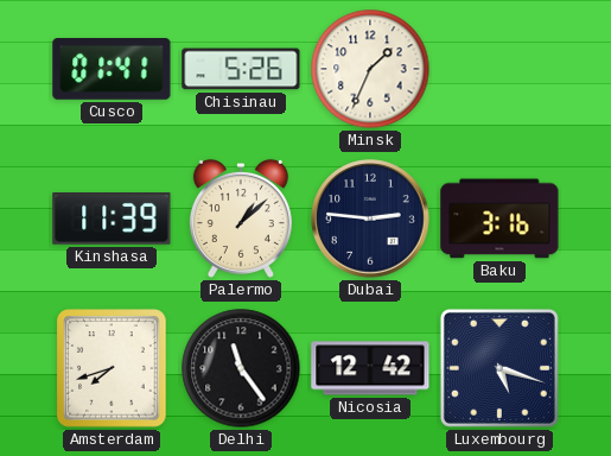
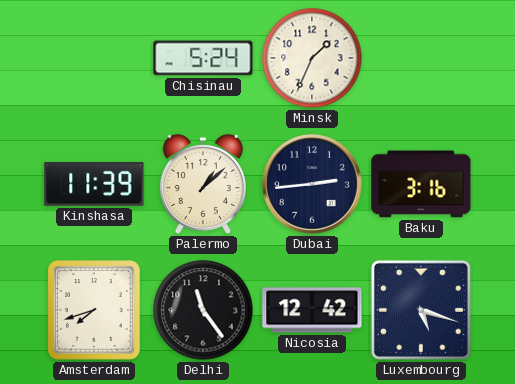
Cusco: 01:41 -> none (112, 70)
Chisinau: 5:26 -> 5:24 (203, 58)
Dubai: 2:46 -> 2:44 (312, 184)
